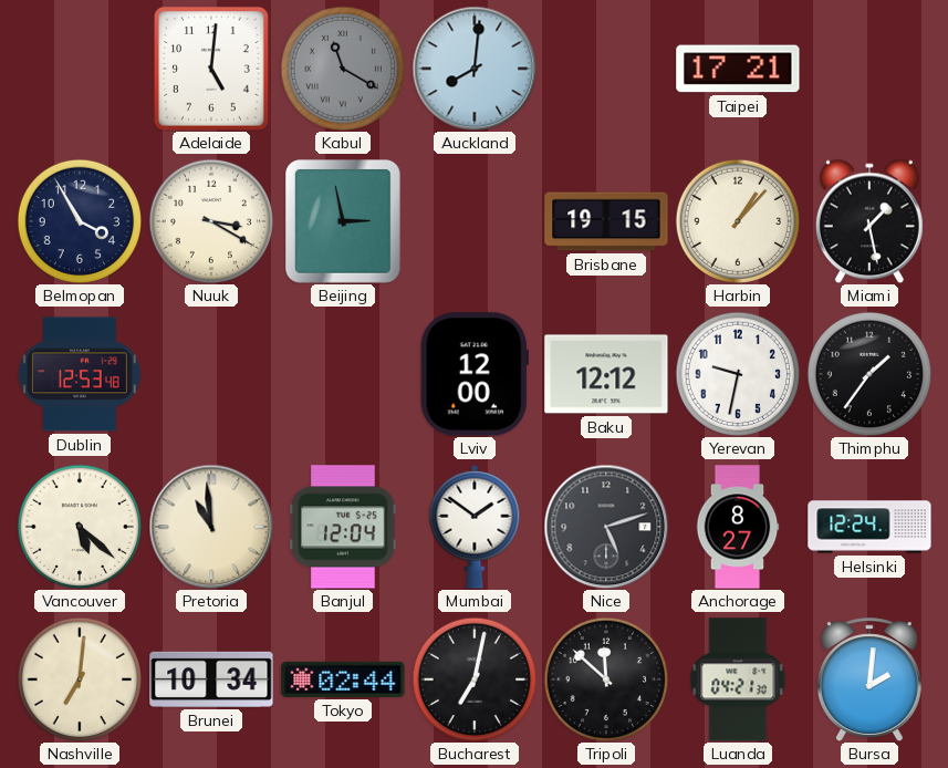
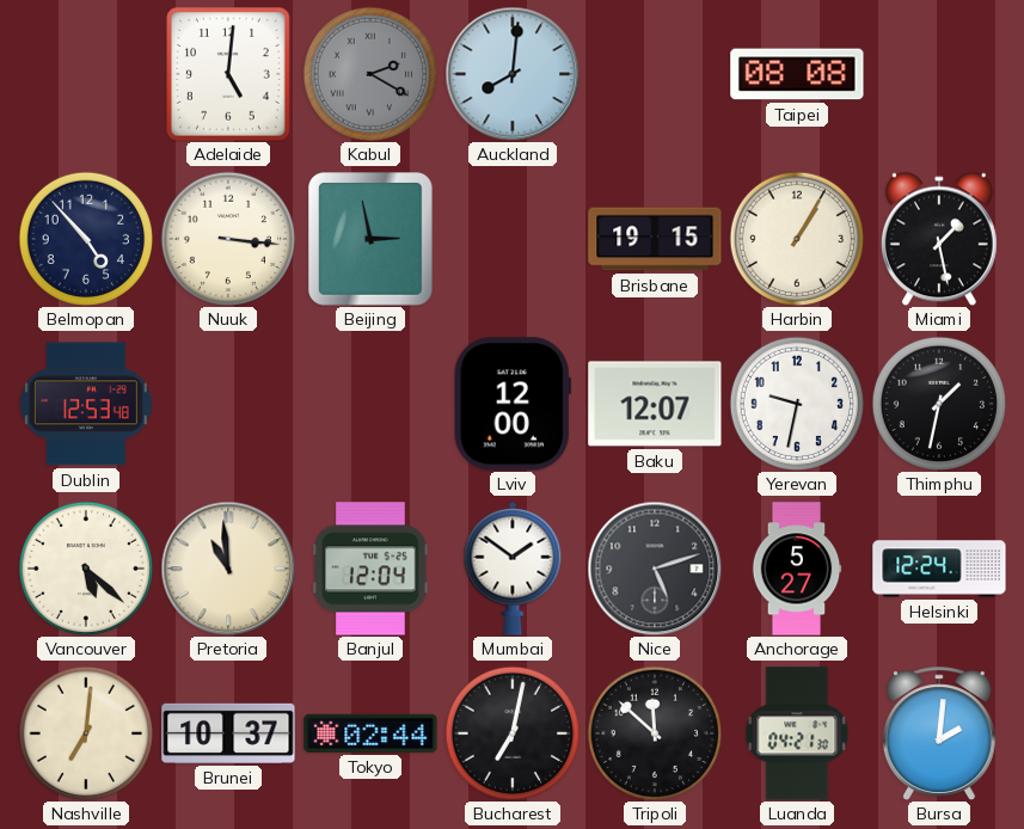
Kabul: 11:20 -> 2:20 (369, 73)
Taipei: 17:21 -> 08:08 (797, 74)
Belmopan: 3:55 -> 4:53 (85, 238)
Nuuk: 3:20 -> 3:16 (227, 238)
Harbin: 1:07 -> 1:05 (796, 238)
Baku: 12:12 -> 12:07 (655, 404)
Thimphu: 1:36 -> 1:32 (938, 403)
Anchorage: 8:27 -> 5:27 (797, 569)
Brunei: 10:34 -> 10:37 (228, 733)
